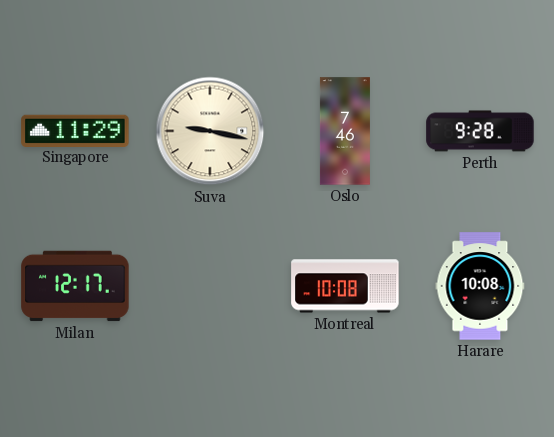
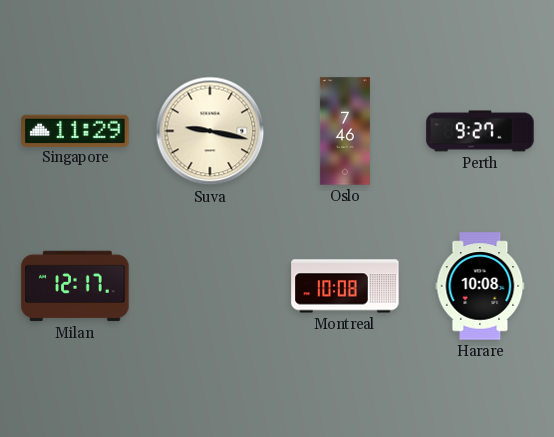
Perth: 9:28 -> 9:27 (480, 131)
